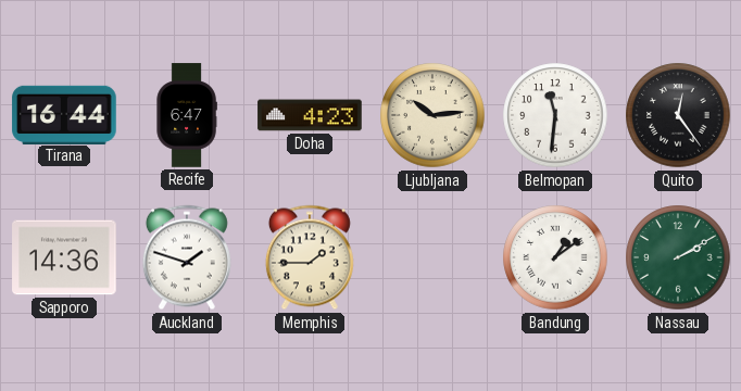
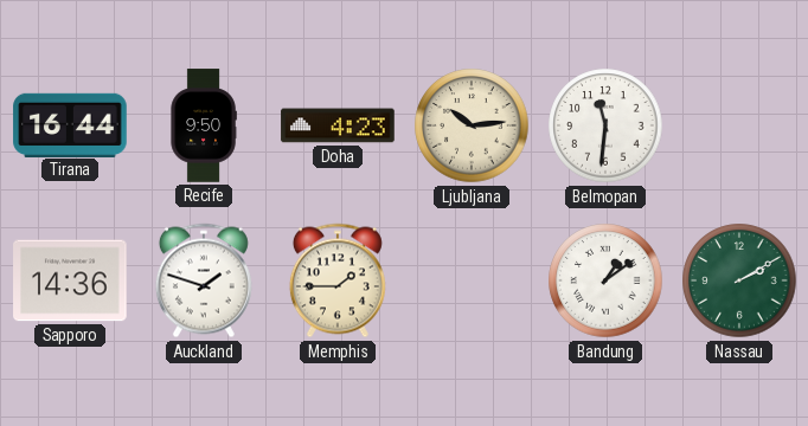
Recife: 6:47 -> 9:50 (204, 125)
Quito: 12:24 -> none (678, 115)
